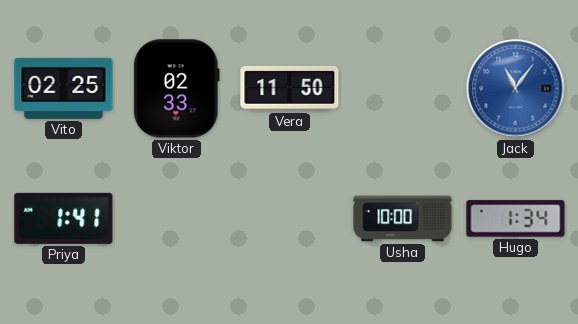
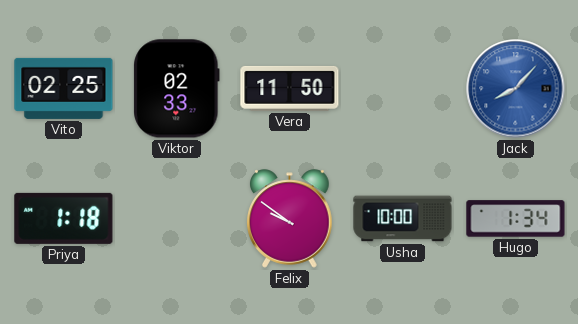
Jack: 11:06 -> 8:07 (516, 89)
Priya: 1:41 -> 1:18 (64, 218)
Felix: none -> 9:51 (290, 219)
